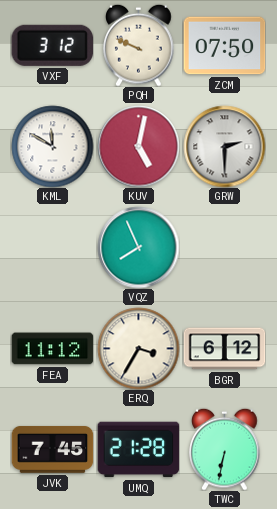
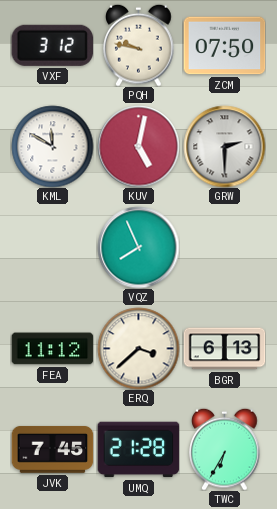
PQH: 9:49 -> 9:47 (139, 45)
ERQ: 3:35 -> 3:38 (138, 348)
BGR: 6:12 -> 6:13 (224, 349)
TWC: 6:32 -> 6:35 (225, 449)
